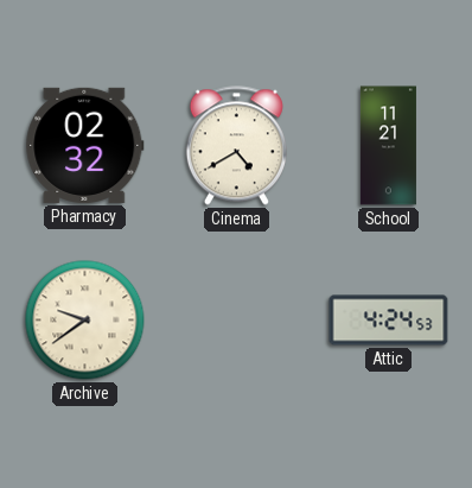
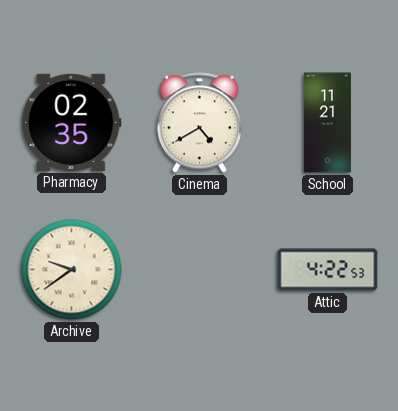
Pharmacy: 02:32 -> 02:35 (72, 122)
Attic: 4:24 -> 4:22 (328, 270)
